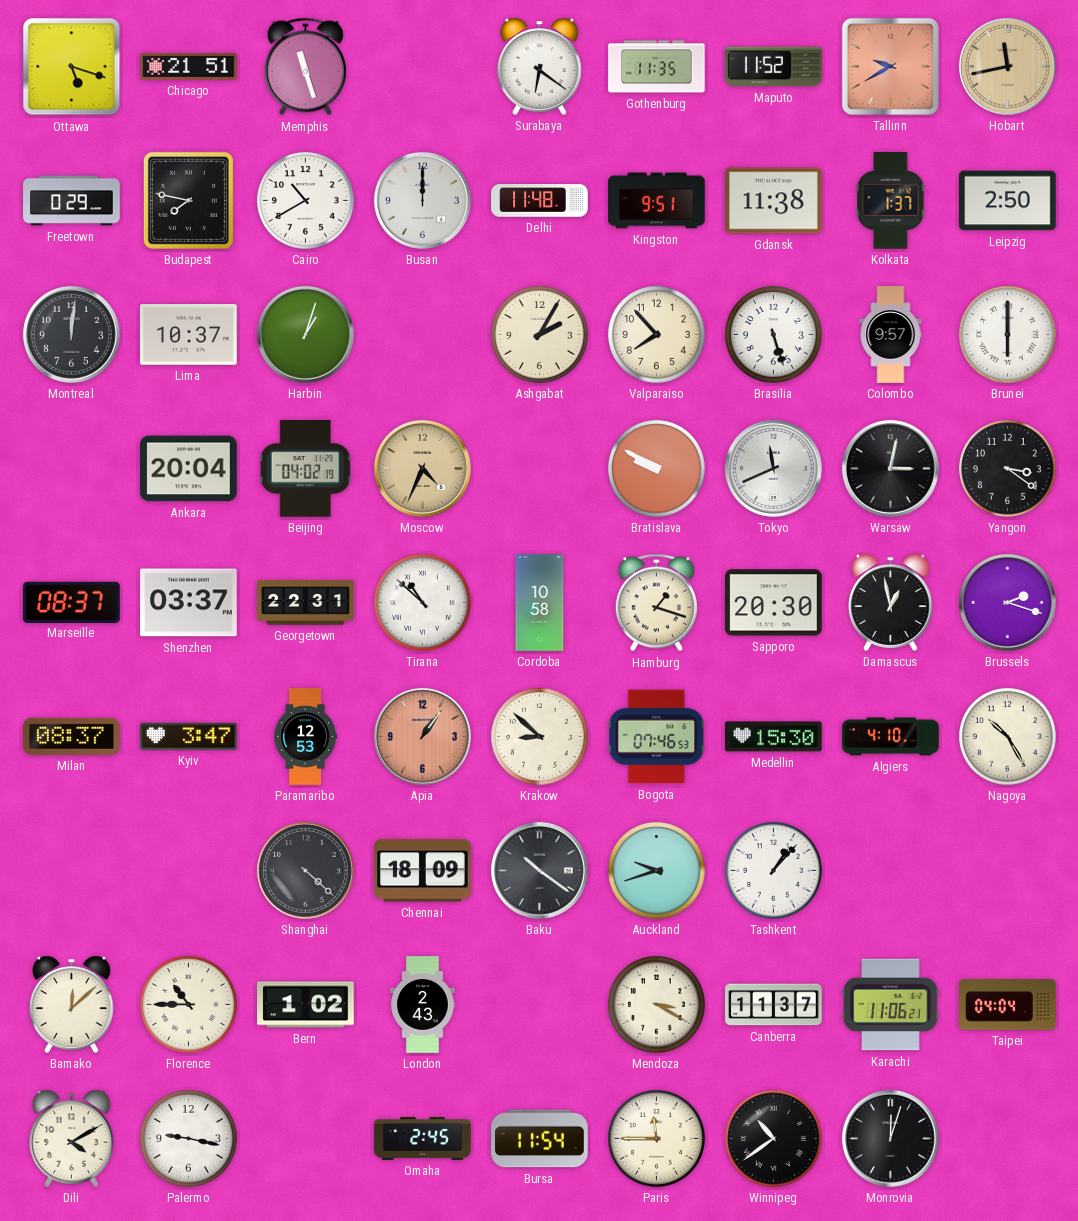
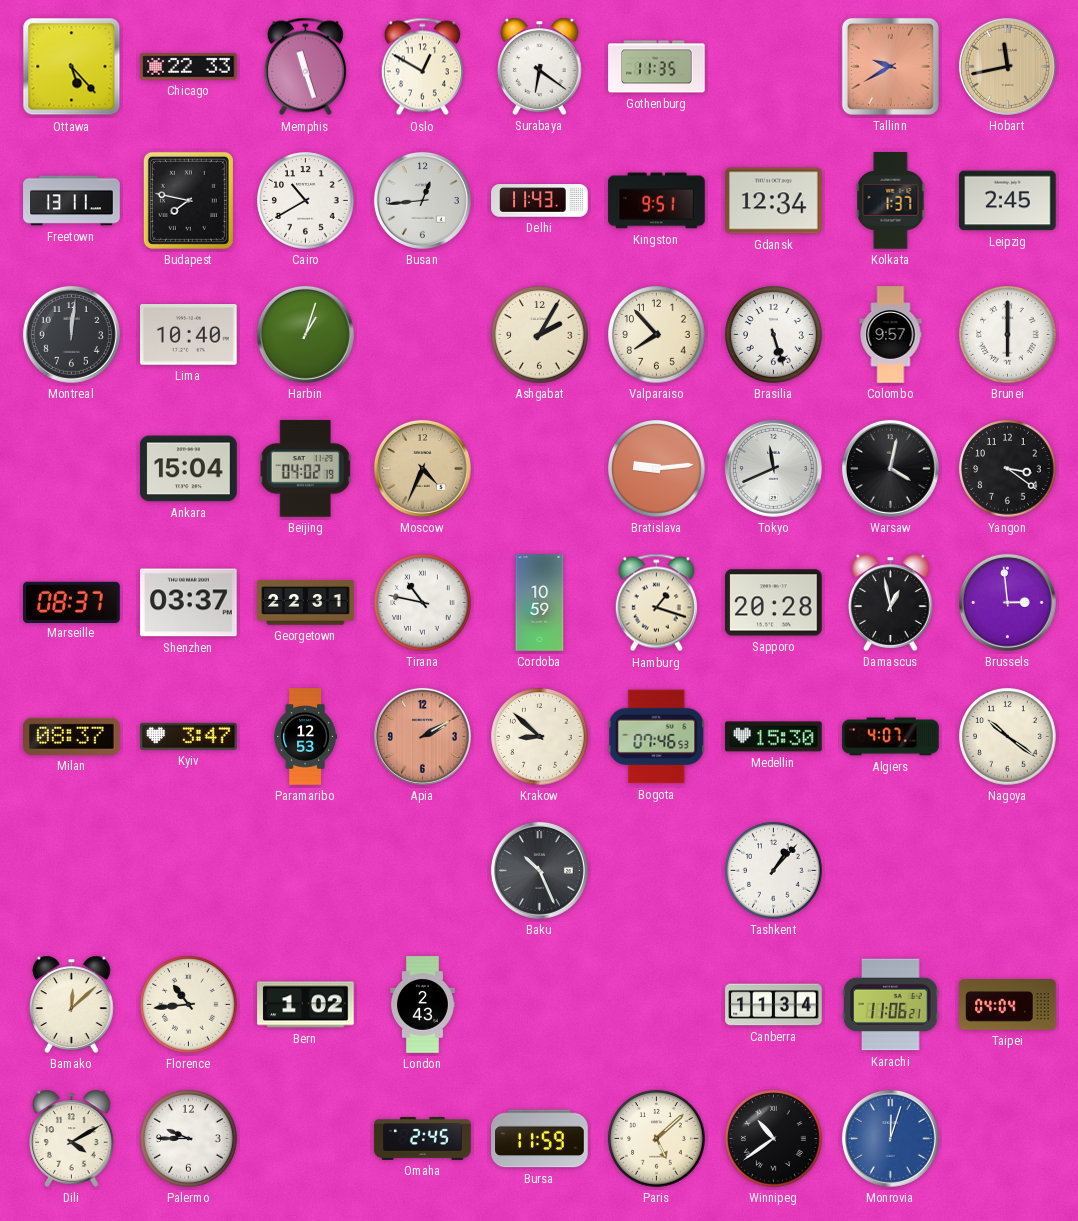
Ottawa: 5:18 -> 5:23 (72, 67)
Chicago: 21:51 -> 22:33 (189, 67)
Oslo: none -> 12:50 (422, 67)
Maputo: 11:52 -> none (774, 67)
Freetown: 0:29 -> 13:11 (72, 201)
Busan: 12:00 -> 12:44 (422, 200)
Delhi: 11:48 -> 11:43 (540, 201)
Gdansk: 11:38 -> 12:34 (774, 201)
Leipzig: 2:50 -> 2:45 (1008, 201)
Lima: 10:37 -> 10:40 (189, 335)
Ankara: 20:04 -> 15:04 (189, 469)
Bratislava: 9:50 -> 9:14 (657, 469)
Warsaw: 3:02 -> 4:02 (890, 468)
Tirana: 10:52 -> 10:47 (423, 603)
Cordoba: 10:58 -> 10:59 (540, 603)
Sapporo: 20:30 -> 20:28 (774, 603)
Brussels: 2:18 -> 2:59 (1007, 602)
Apia: 1:06 -> 2:10 (422, 736)
Algiers: 4:10 -> 4:07 (891, 737)
Nagoya: 10:25 -> 10:21 (1008, 737)
Shanghai: 4:22 -> none (305, 870)
Chennai: 18:09 -> none (423, 871)
Baku: 10:21 -> 10:26 (539, 870)
Auckland: 9:42 -> none (657, 871)
Florence: 10:45 -> 10:44 (189, 1005)
Mendoza: 3:20 -> none (657, 1005)
Canberra: 11:37 -> 11:34 (774, 1005)
Palermo: 9:17 -> 9:45 (189, 1139)
Bursa: 11:54 -> 11:59 (540, 1139)
Paris: 11:45 -> 5:08 (657, 1139)
Monrovia dial: black -> blue (890, 1138)
